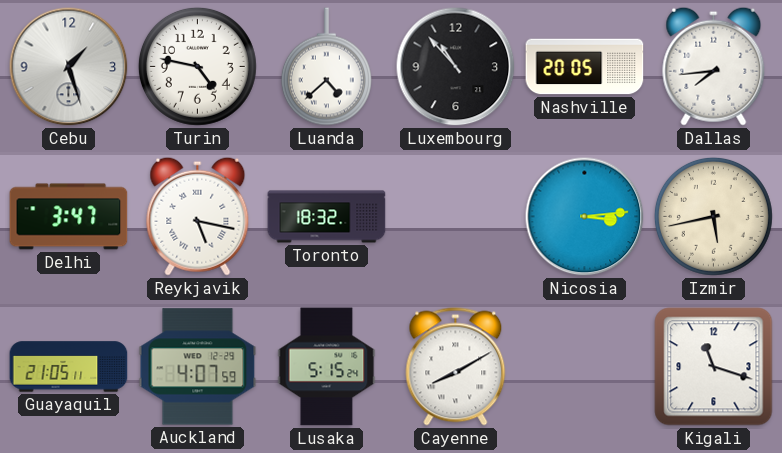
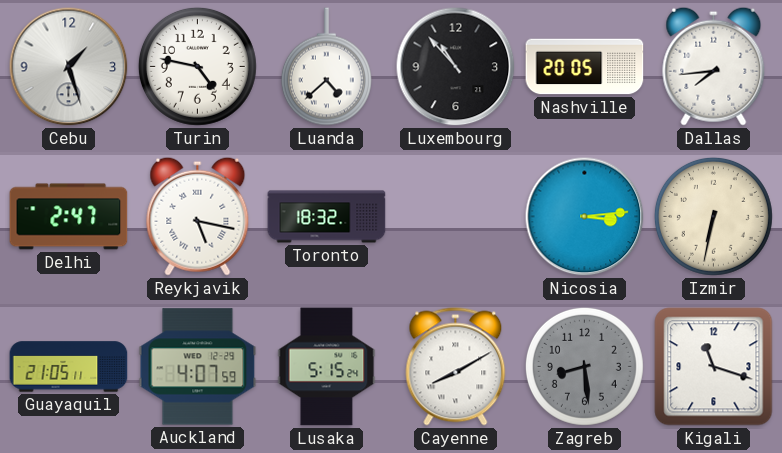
Delhi: 3:47 -> 2:47 (69, 217)
Izmir: 5:43 -> 6:32 (713, 216)
Zagreb: none -> 8:29 (584, 366)
